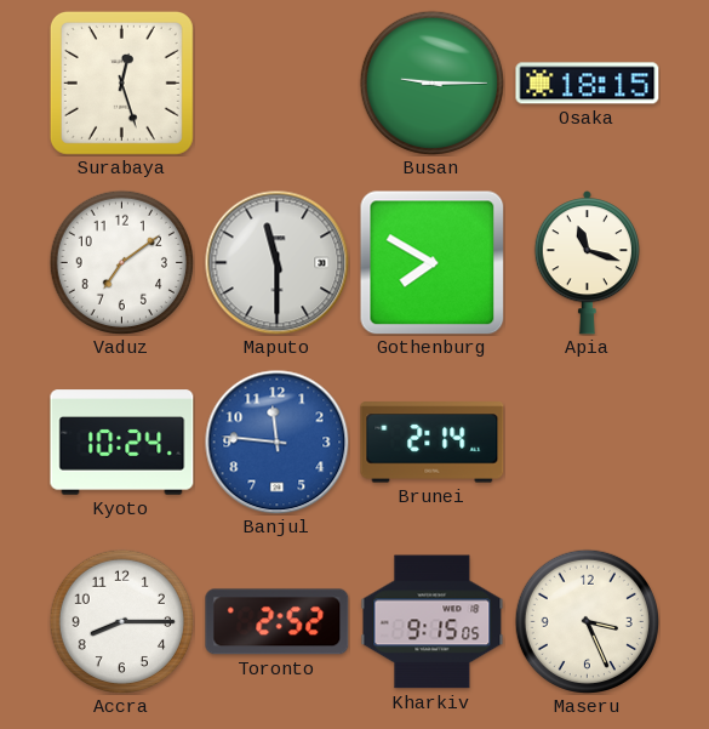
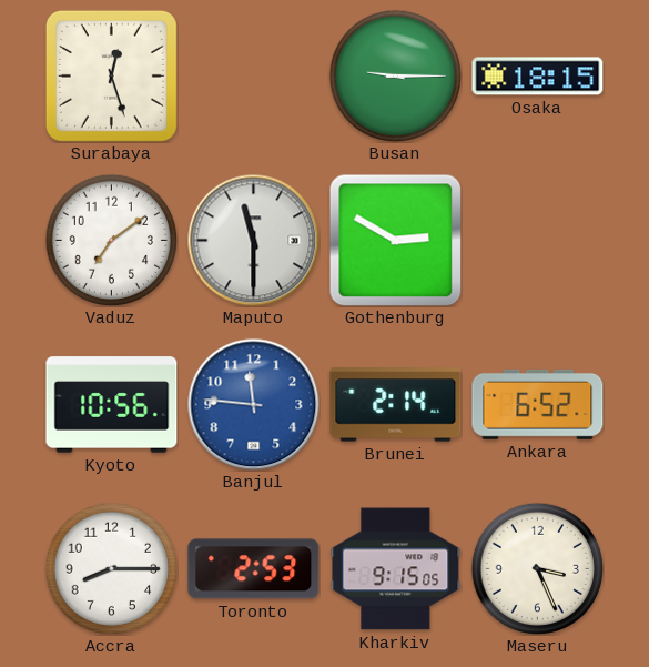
Gothenburg: 7:50 -> 2:50 (395, 240)
Apia: 11:18 -> none (587, 263)
Kyoto: 10:24 -> 10:56 (112, 405)
Ankara: none -> 6:52 (538, 404)
Toronto: 2:52 -> 2:53 (254, 569)
